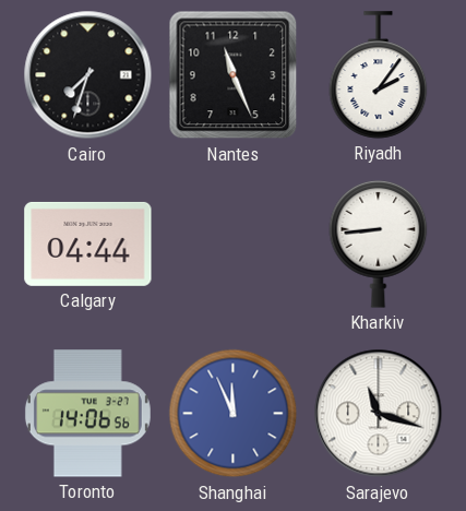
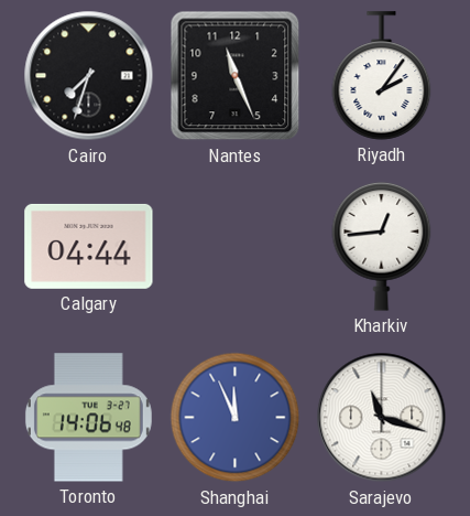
Kharkiv: 8:44 -> 12:44 (382, 246)
Toronto: 14:06:56 -> 14:06:48 (88, 418)
